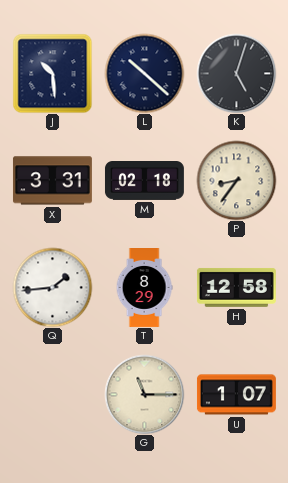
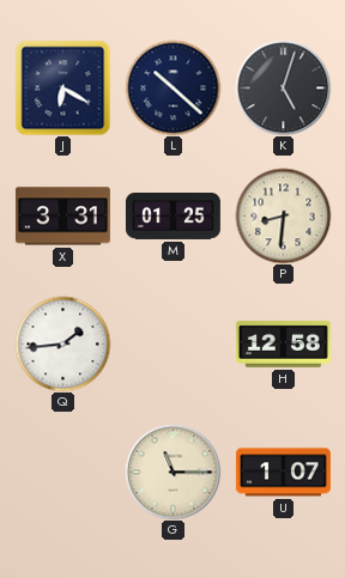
J: 10:29 -> 6:20 (62, 87)
M: 02:18 -> 01:25 (172, 217)
P: 8:36 -> 8:31 (283, 215)
T: 8:29 -> none (144, 288)
